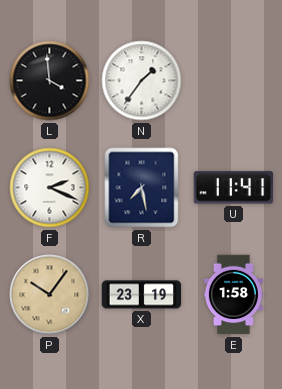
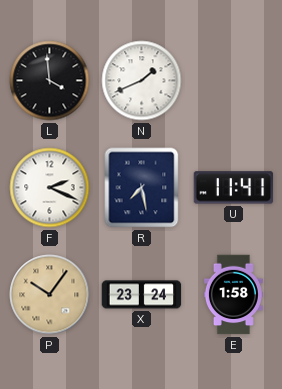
N: 1:36 -> 1:41 (142, 81)
X: 23:19 -> 23:24 (142, 295)
